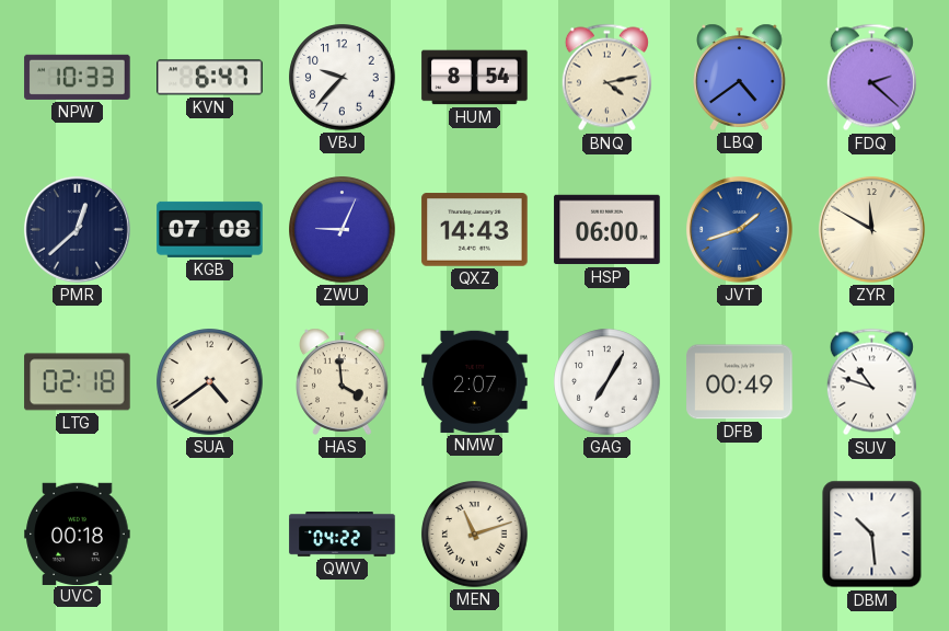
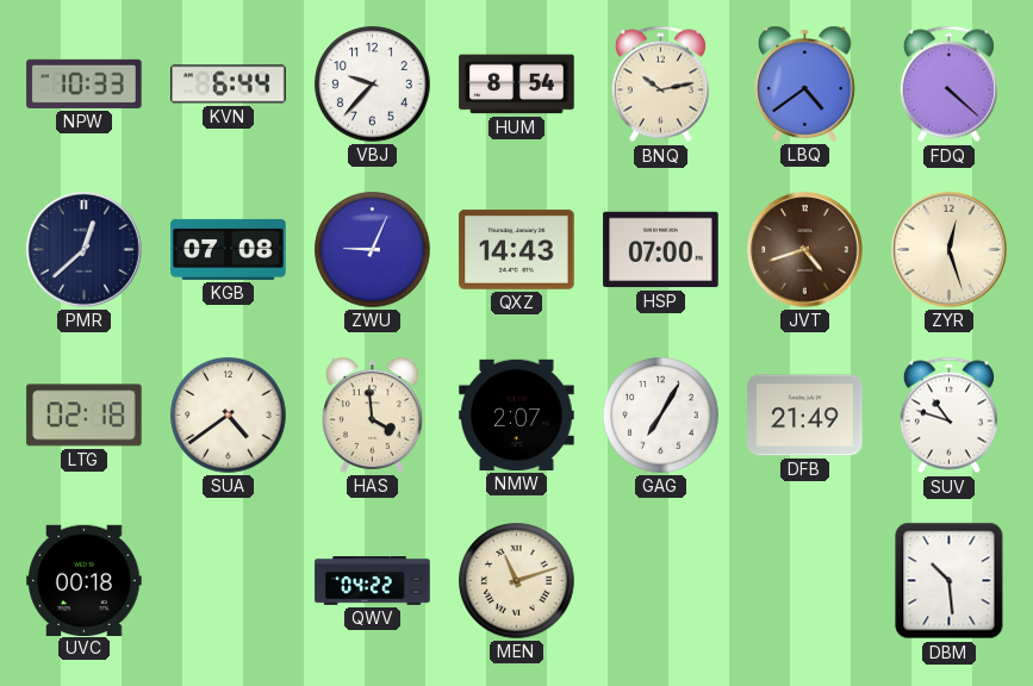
KVN: 6:47 -> 6:44 (229, 85)
BNQ: 4:13 -> 10:13 (660, 85)
FDQ: 2:22 -> 4:22 (948, 85)
HSP: 06:00 -> 07:00 (661, 250)
JVT: 1:42 -> 4:42 (804, 249)
JVT dial: blue -> brown (804, 249)
ZYR: 11:50 -> 12:27 (948, 249)
DFB: 00:49 -> 21:49 (805, 416)
